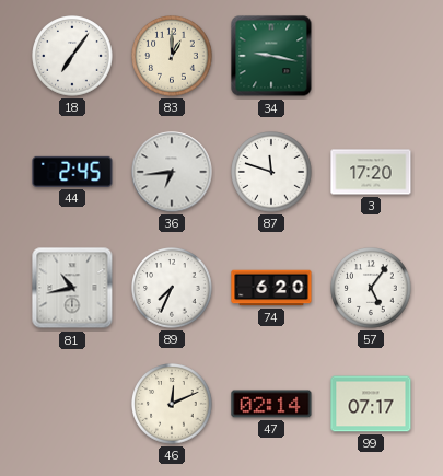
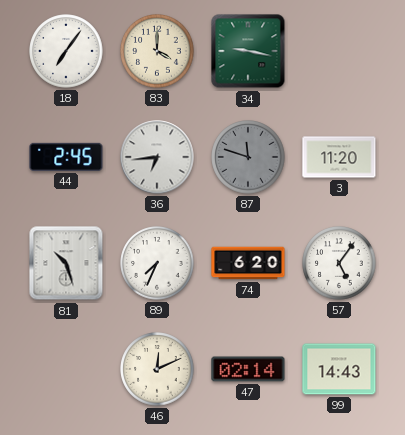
83: 1:00 -> 4:00 (157, 51)
87 dial: white -> grey (248, 157)
3: 17:20 -> 11:20 (339, 157)
81: 10:43 -> 10:27 (66, 263)
99: 07:17 -> 14:43 (339, 369)
